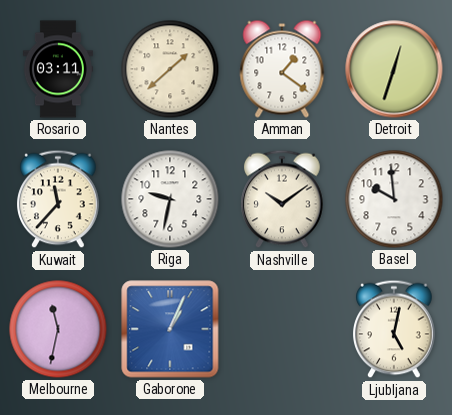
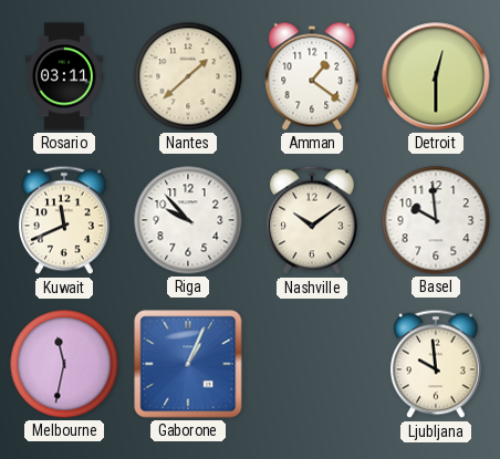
Detroit: 12:33 -> 12:30 (436, 76)
Kuwait: 11:37 -> 11:41 (64, 220)
Riga: 9:32 -> 9:53 (188, 220)
Ljubljana: 5:02 -> 9:59 (436, 364)
